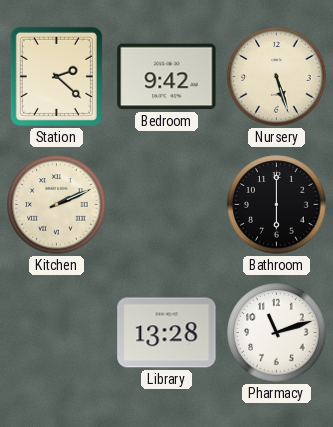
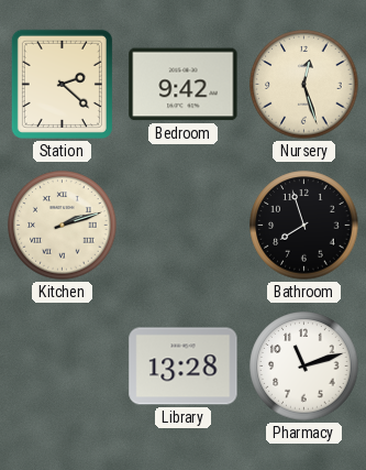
Nursery: 5:27 -> 12:27 (304, 85)
Kitchen: 2:11 -> 2:12 (63, 226)
Bathroom: 6:00 -> 7:57 (304, 226)
